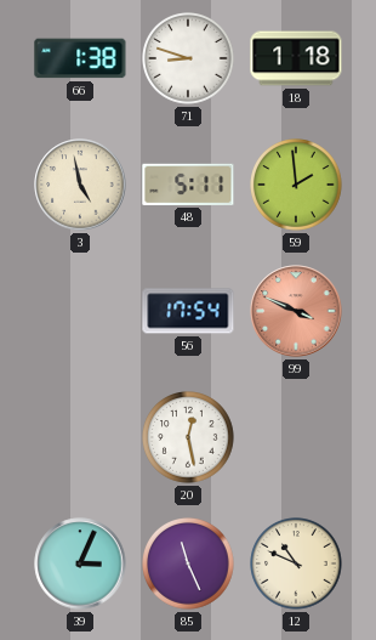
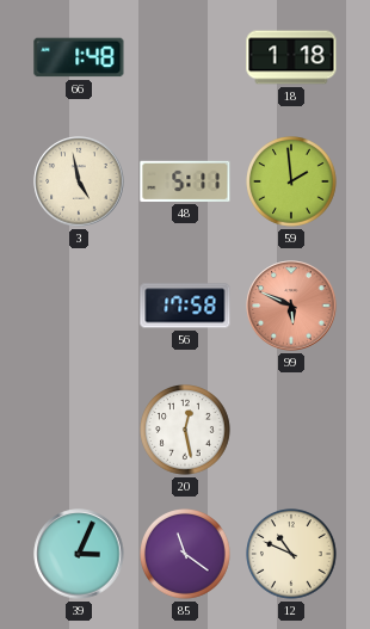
66: 1:38 -> 1:48 (79, 57)
71: 8:48 -> none (189, 60)
56: 17:54 -> 17:58 (185, 306)
99: 3:49 -> 5:49 (291, 306)
85: 11:26 -> 11:21 (186, 555)
